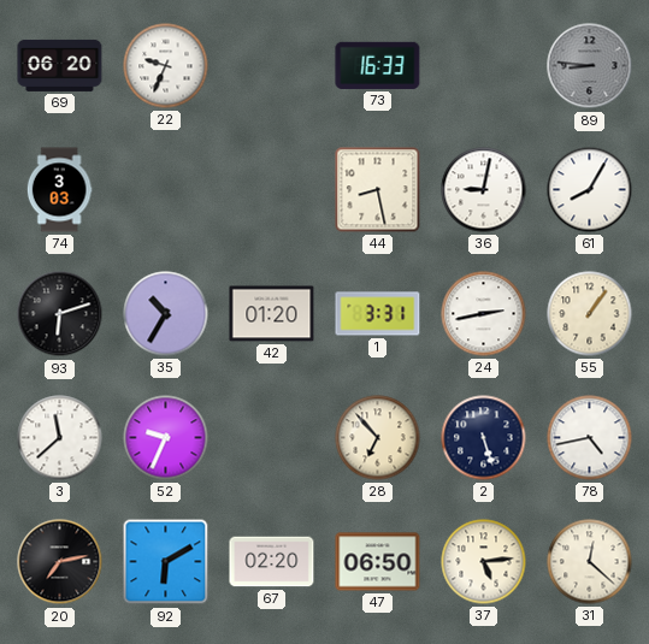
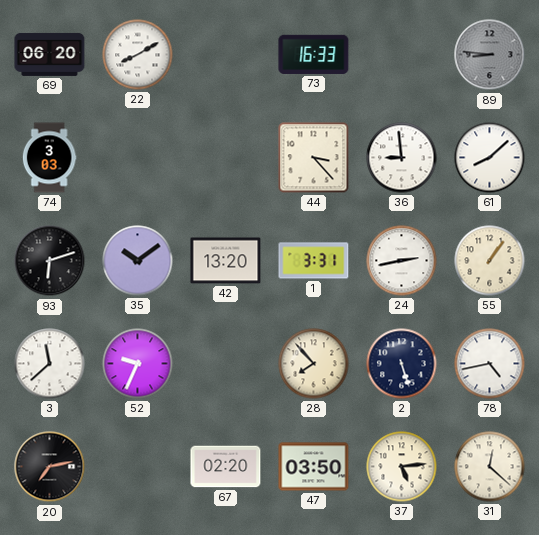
22: 9:34 -> 8:10 (138, 55)
44: 8:28 -> 3:23 (314, 158)
36: 9:02 -> 8:59 (402, 158)
61: 8:05 -> 8:08 (490, 158)
35: 10:35 -> 10:09 (138, 261)
42: 01:20 -> 13:20 (226, 261)
28: 6:53 -> 7:53 (314, 364)
92: 6:10 -> none (166, 562)
47: 06:50 -> 03:50 (314, 467)
